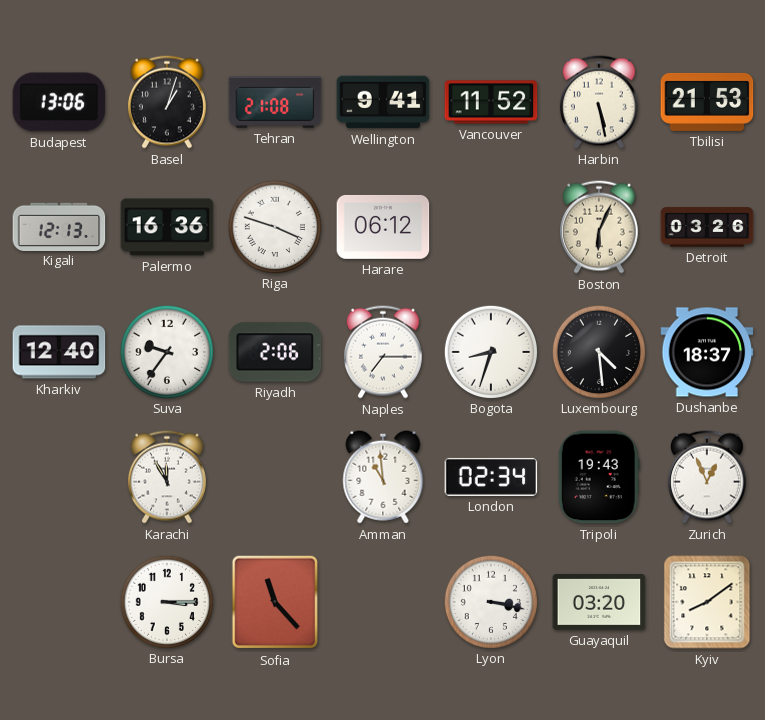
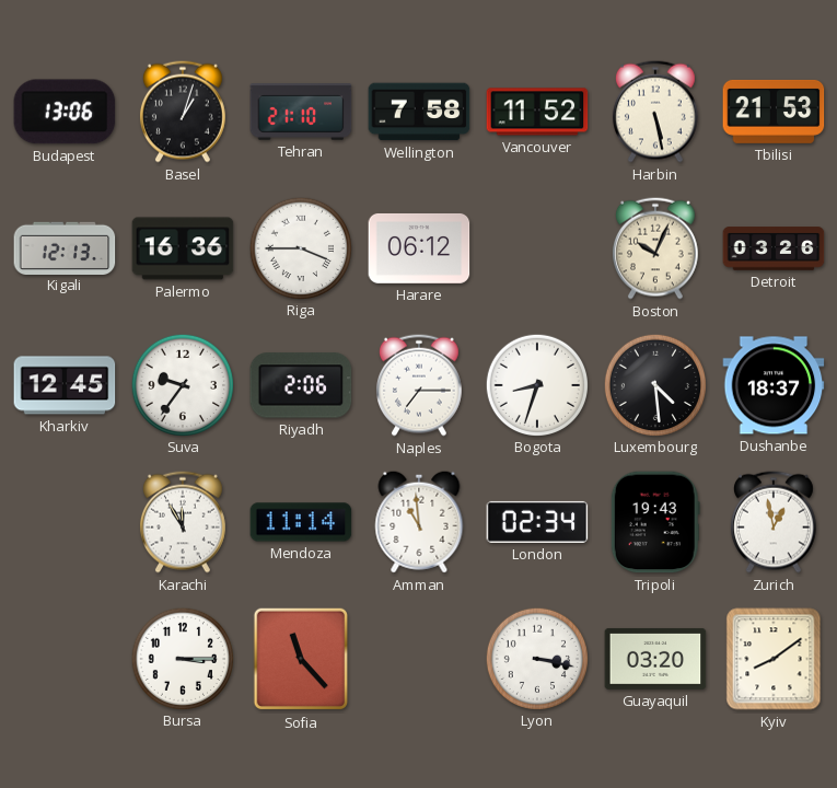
Tehran: 21:08 -> 21:10 (301, 112)
Wellington: 9:41 -> 7:58 (419, 112)
Riga: 3:48 -> 3:45 (300, 247)
Boston: 6:04 -> 10:04 (655, 248)
Kharkiv: 12:40 -> 12:45 (65, 385)
Mendoza: none -> 11:14 (301, 522)
Zurich: 12:56 -> 12:58 (774, 522)
